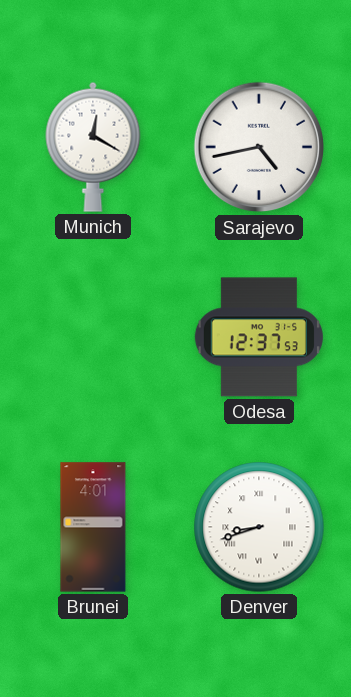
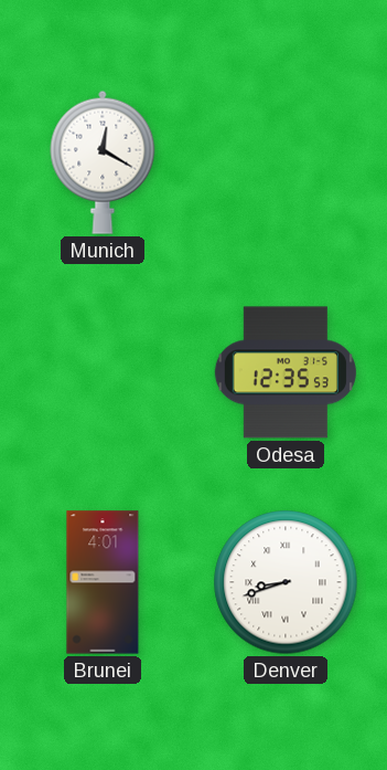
Sarajevo: 4:43 -> none (259, 147)
Odesa: 12:37 -> 12:35 (286, 372)
